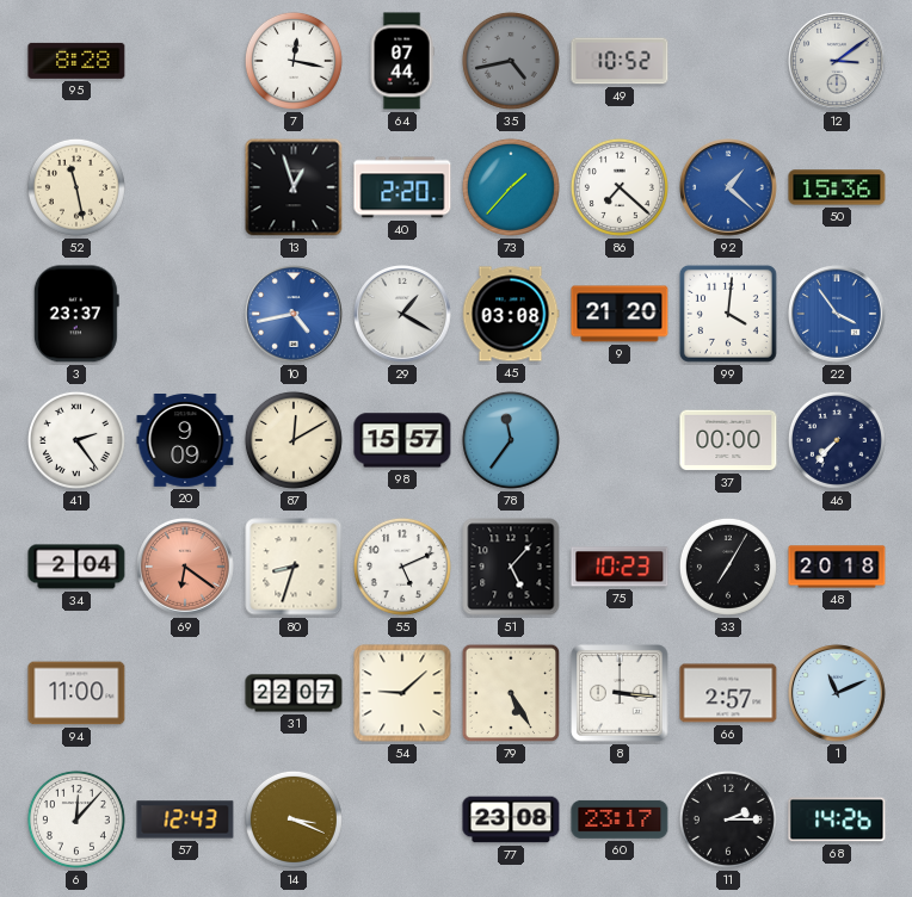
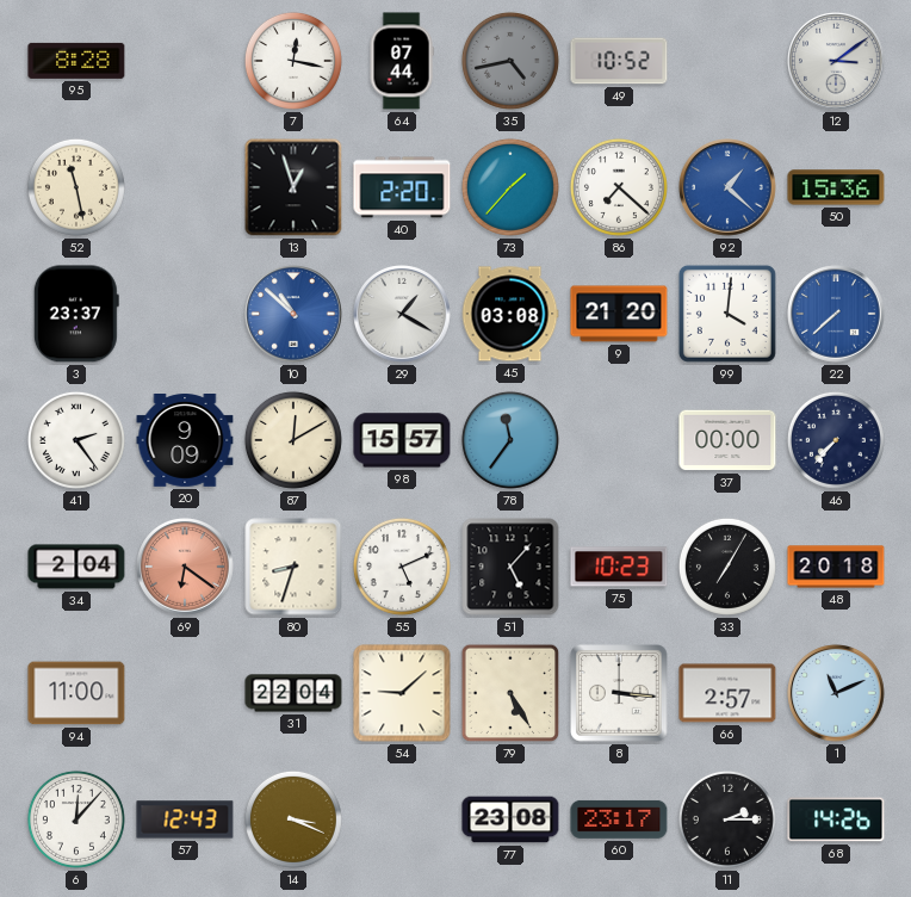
10: 4:43 -> 10:52 (293, 314)
22: 3:54 -> 7:38 (836, 314)
31: 22:07 -> 22:04 (293, 693)
